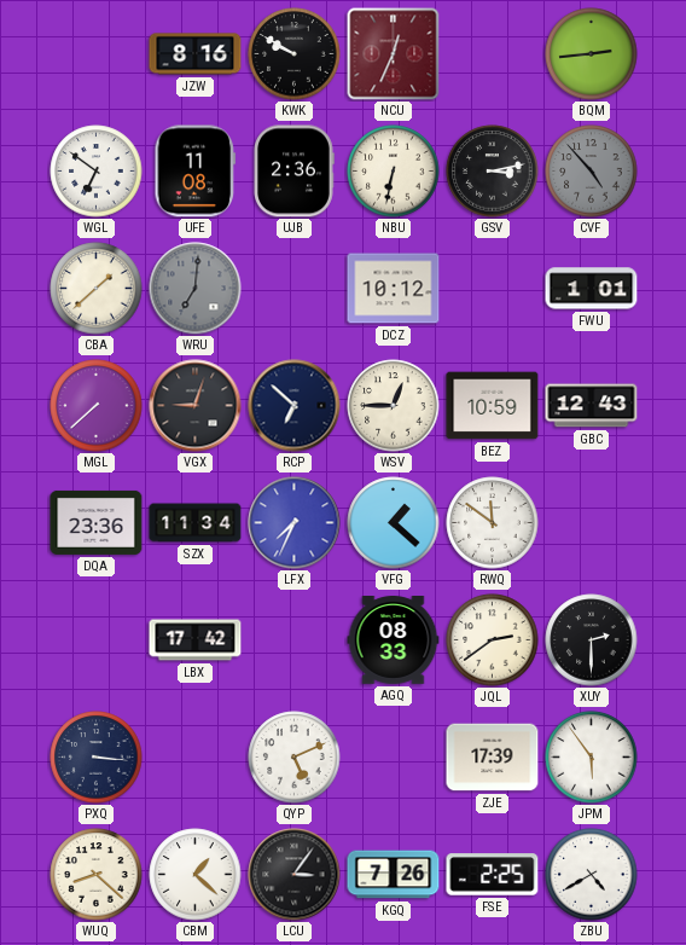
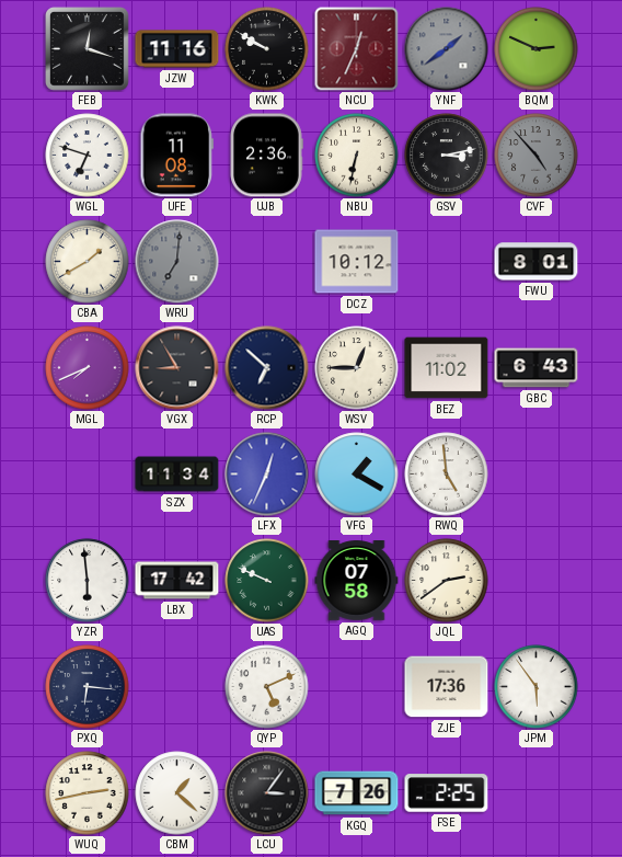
FEB: none -> 12:18 (88, 49)
JZW: 8:16 -> 11:16 (177, 49)
YNF: none -> 1:39 (447, 49)
BQM: 2:44 -> 2:49 (537, 49)
WGL: 6:51 -> 6:48 (88, 156)
CBA: 1:38 -> 1:40 (88, 262)
FWU: 1:01 -> 8:01 (537, 262)
MGL: 7:38 -> 7:41 (88, 368)
VGX: 9:03 -> 8:55 (177, 368)
BEZ: 10:59 -> 11:02 (447, 368)
GBC: 12:43 -> 6:43 (537, 368)
DQA: 23:36 -> none (97, 522)
LFX: 7:34 -> 12:34 (267, 475)
VFG: 1:22 -> 1:20 (357, 475)
RWQ: 11:51 -> 4:59 (447, 475)
YZR: none -> 5:59 (88, 581)
UAS: none -> 9:49 (267, 581)
AGQ: 08:33 -> 07:58 (357, 581)
XUY: 2:30 -> none (592, 640)
PXQ: 3:16 -> 6:16 (88, 687)
ZJE: 17:39 -> 17:36 (447, 687)
WUQ: 8:22 -> 2:43 (88, 793)
ZBU: 4:40 -> none (592, 875)
